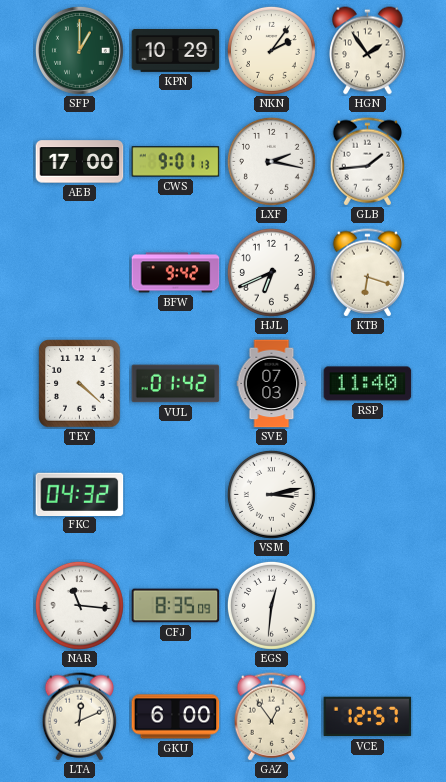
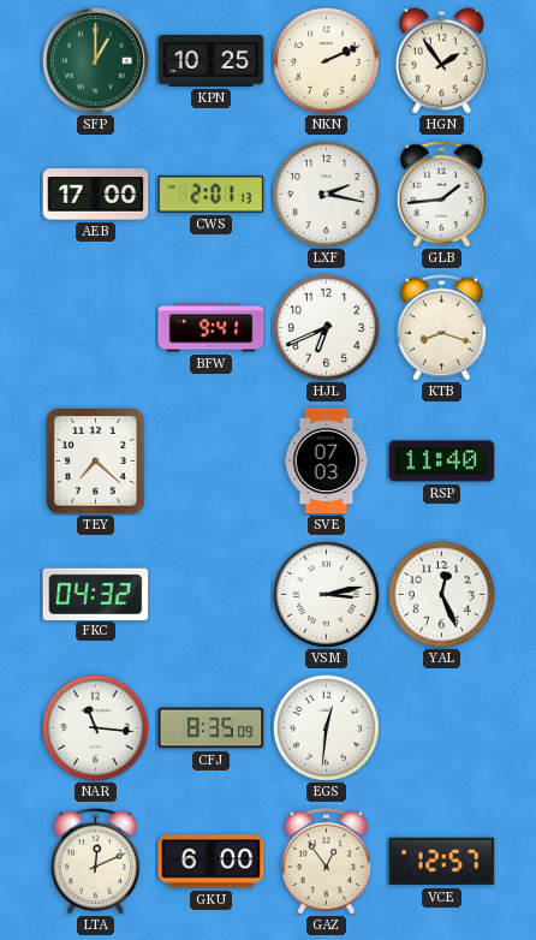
KPN: 10:29 -> 10:25 (212, 61)
NKN: 2:06 -> 2:11 (326, 60)
CWS: 9:01 -> 2:01 (212, 195)
BFW: 9:42 -> 9:41 (212, 328)
KTB: 6:18 -> 8:18 (442, 328)
TEY: 4:22 -> 7:22 (96, 462)
VUL: 01:42 -> none (176, 384)
YAL: none -> 12:26 (441, 594)
